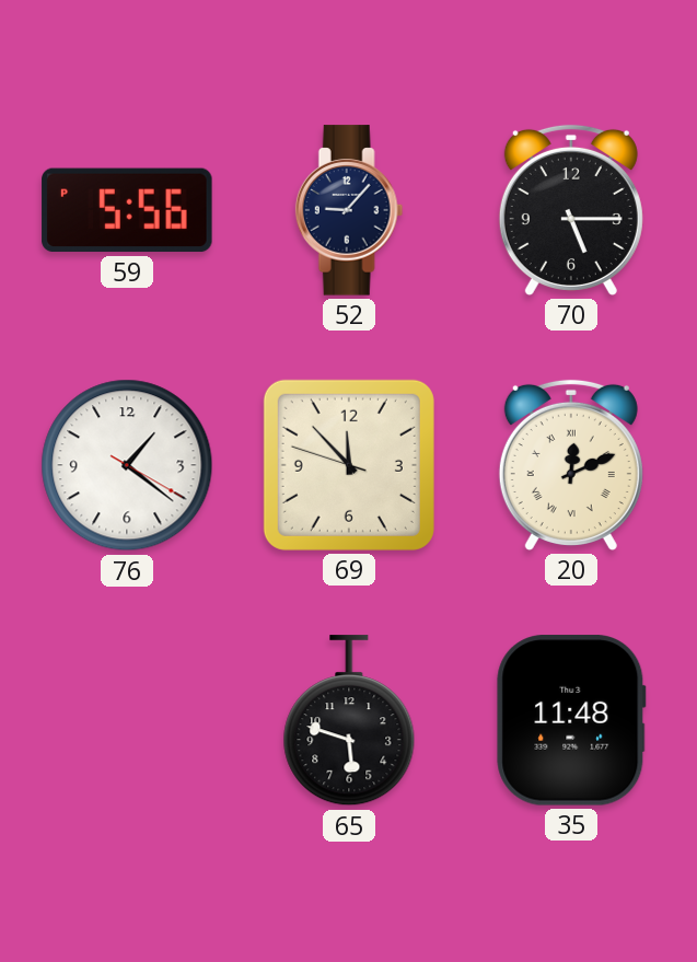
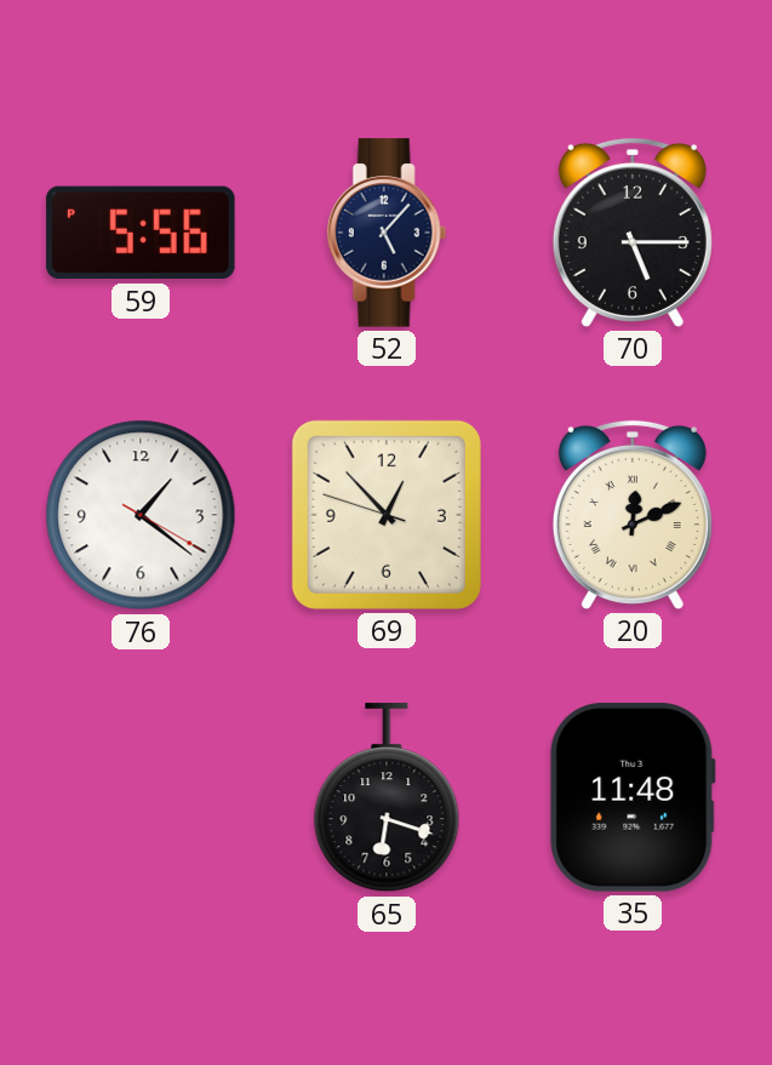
52: 9:07 -> 5:07 (387, 233)
69: 11:52 -> 12:52 (387, 515)
65: 5:48 -> 6:18 (387, 798)
